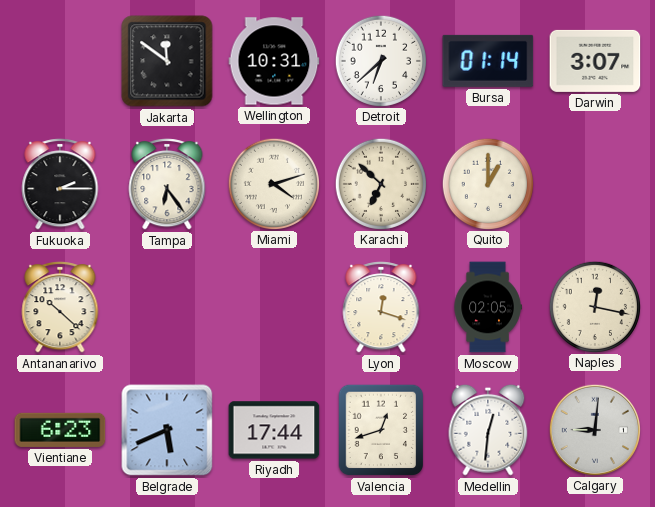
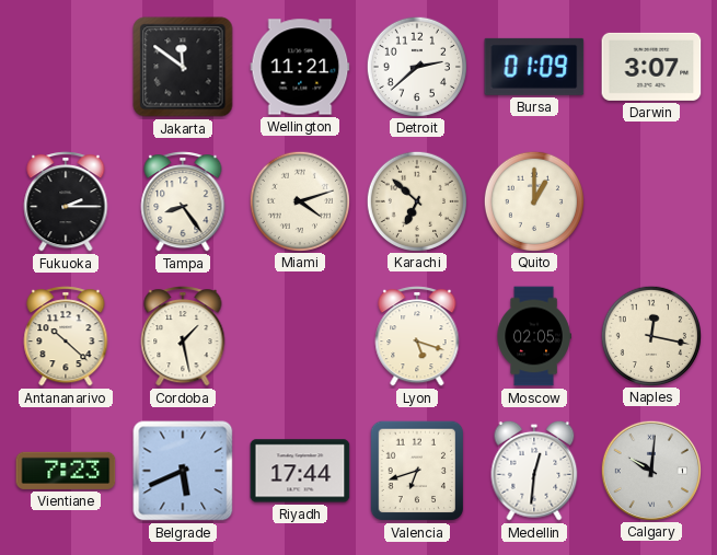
Wellington: 10:31 -> 11:21 (300, 67)
Detroit: 6:38 -> 2:38 (416, 66)
Bursa: 01:14 -> 01:09 (534, 67)
Tampa: 6:24 -> 8:24 (183, 203)
Cordoba: none -> 1:28 (183, 337)
Lyon: 12:18 -> 5:18 (417, 337)
Vientiane: 6:23 -> 7:23 (66, 471)
Valencia: 12:42 -> 6:42 (417, 471)
Calgary: 9:01 -> 10:01 (650, 470)
